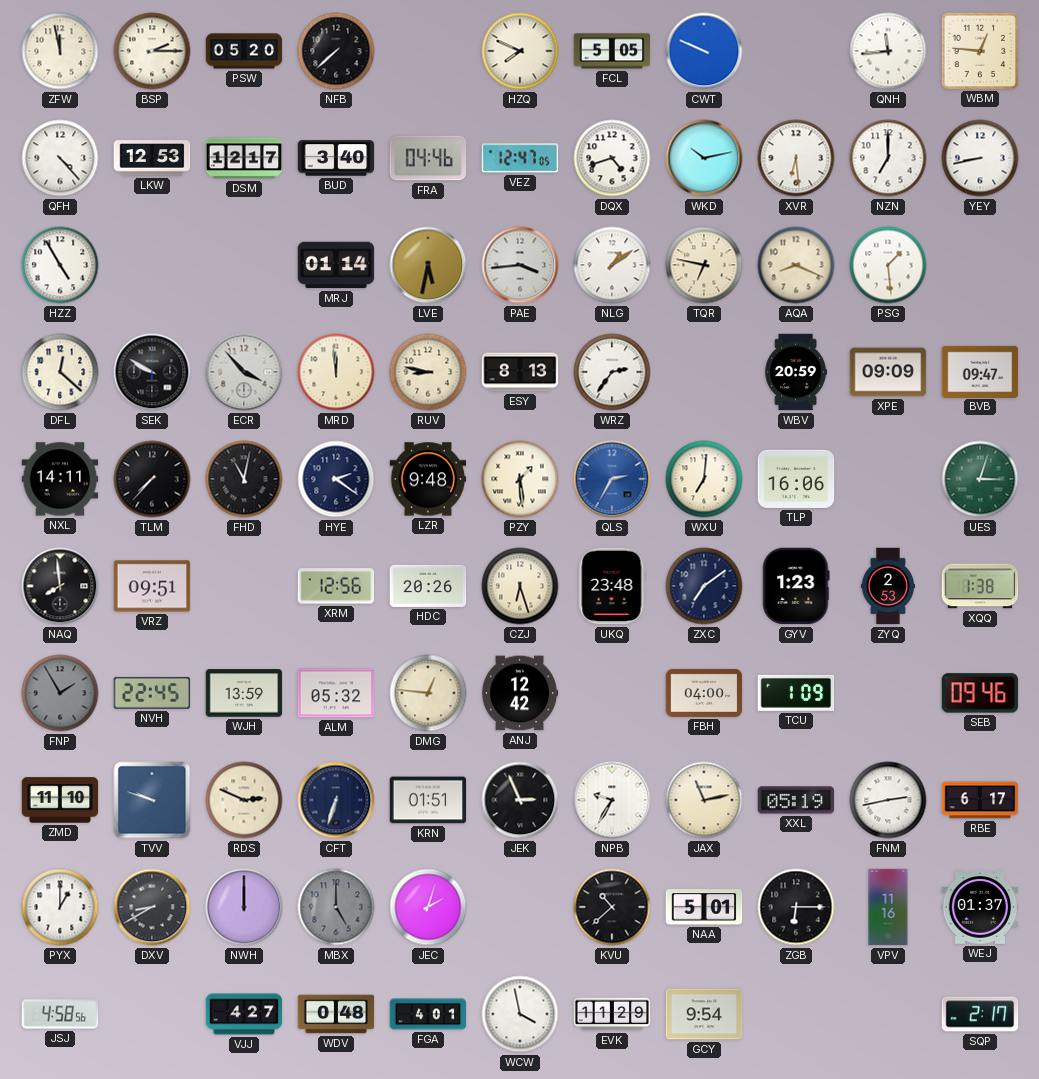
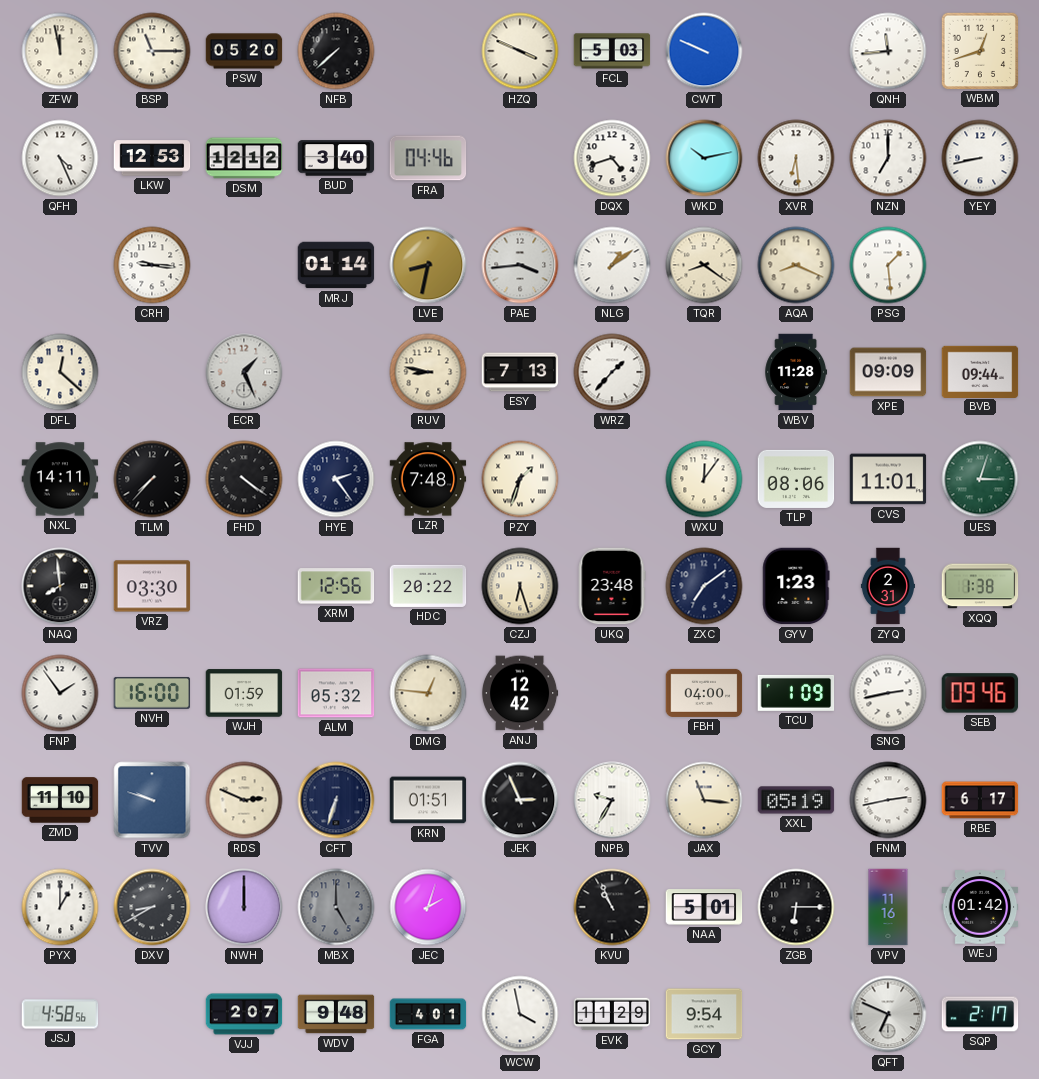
BSP: 2:15 -> 11:15 (152, 51)
HZQ: 7:49 -> 3:49 (520, 51)
FCL: 5:05 -> 5:03 (612, 51)
WBM: 12:46 -> 12:42 (979, 50)
QFH: 4:23 -> 4:26 (60, 158)
DSM: 12:17 -> 12:12 (244, 158)
VEZ: 12:47 -> none (520, 158)
HZZ: 4:55 -> none (60, 265)
CRH: none -> 9:16 (152, 265)
LVE: 5:32 -> 8:32 (428, 265)
TQR: 6:47 -> 8:21 (704, 265)
SEK: 9:50 -> none (152, 372)
ECR: 3:53 -> 1:26 (244, 372)
MRD: 11:59 -> none (336, 372)
ESY: 8:13 -> 7:13 (520, 372)
WRZ: 2:36 -> 1:37 (612, 372)
WBV: 20:59 -> 11:28 (796, 372)
BVB: 09:47 -> 09:44 (980, 371)
FHD: 11:02 -> 4:21 (244, 479)
HYE: 2:21 -> 2:24 (336, 479)
LZR: 9:48 -> 7:48 (428, 479)
PZY: 1:29 -> 1:33 (520, 479)
QLS: 2:35 -> none (612, 479)
WXU: 7:01 -> 12:06 (704, 479)
TLP: 16:06 -> 08:06 (796, 479)
CVS: none -> 11:01 (888, 479)
VRZ: 09:51 -> 03:30 (152, 586)
HDC: 20:26 -> 20:22 (428, 586)
ZYQ: 2:53 -> 2:31 (888, 586)
FNP: 1:55 -> 1:54 (60, 693)
FNP dial: grey -> white (60, 693)
NVH: 22:45 -> 16:00 (152, 693)
WJH: 13:59 -> 01:59 (244, 693)
SNG: none -> 2:43 (888, 693)
JAX: 11:13 -> 11:16 (704, 800)
KVU: 10:38 -> 10:56 (612, 907)
WEJ: 01:37 -> 01:42 (980, 907)
VJJ: 4:27 -> 2:07 (244, 1014)
WDV: 0:48 -> 9:48 (336, 1014)
QFT: none -> 6:49 (888, 1014)
